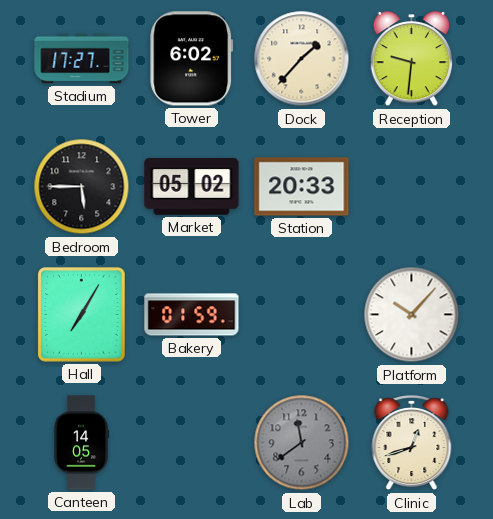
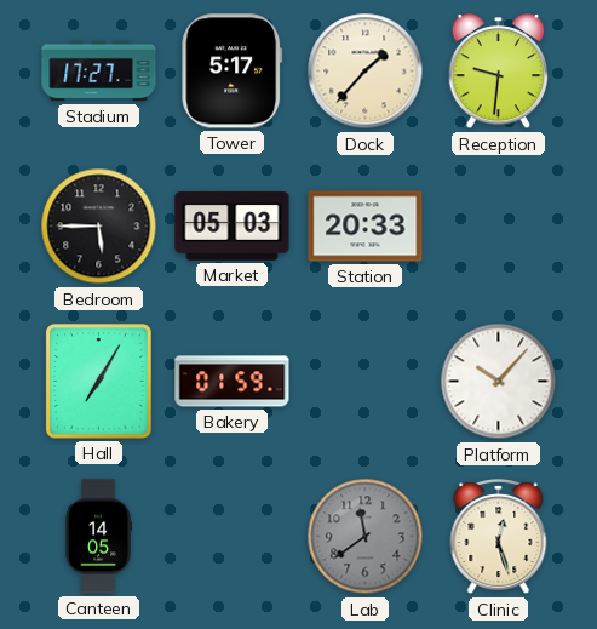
Tower: 6:02 -> 5:17 (233, 72)
Market: 05:02 -> 05:03 (233, 227)
Clinic: 12:42 -> 12:27 (499, 537)
